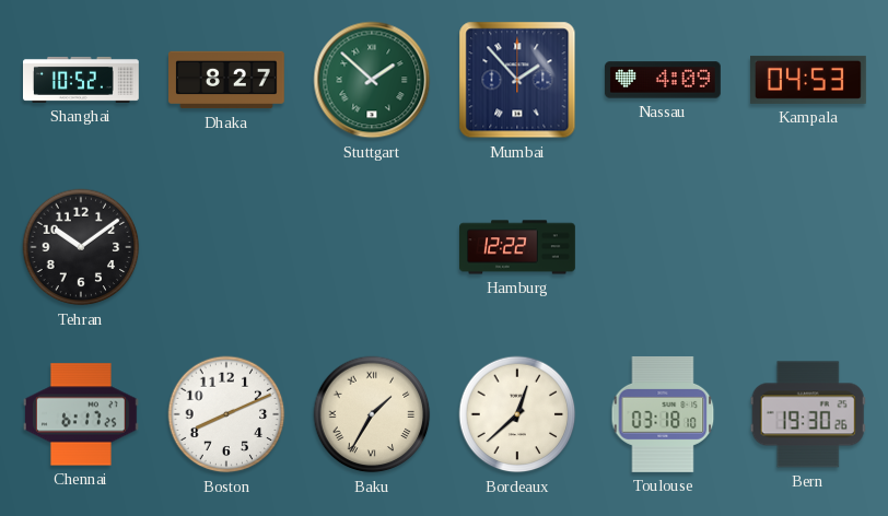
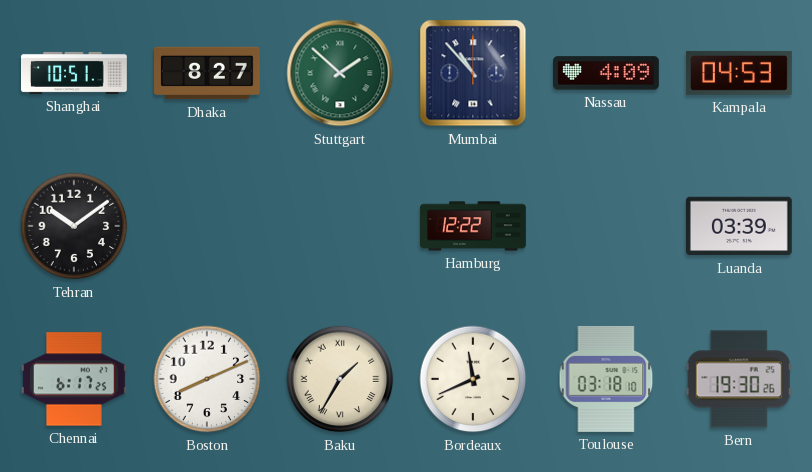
Shanghai: 10:52 -> 10:51 (75, 73)
Mumbai: 1:53 -> 10:53 (473, 73)
Luanda: none -> 03:39 (739, 226)
Bordeaux: 12:38 -> 11:41 (473, 379)
